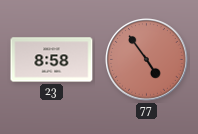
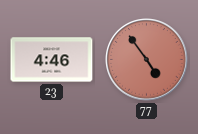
23: 8:58 -> 4:46 (52, 60)
